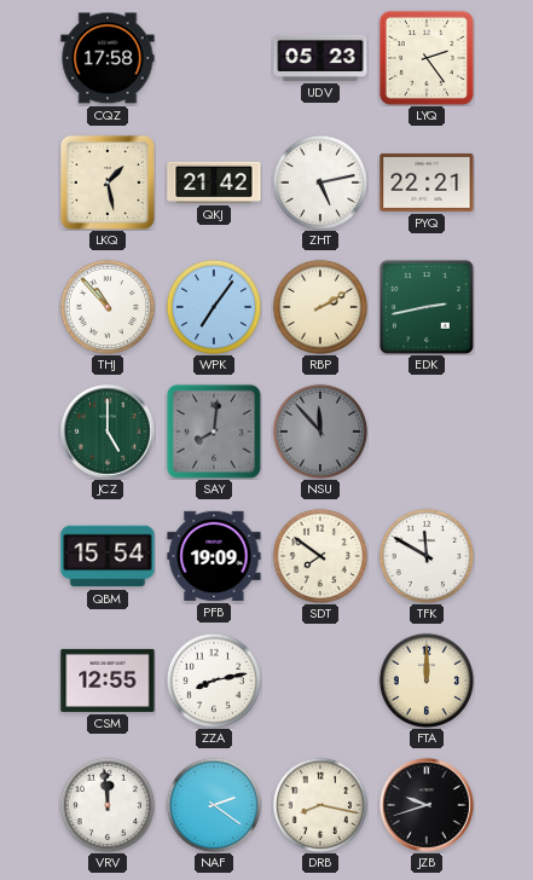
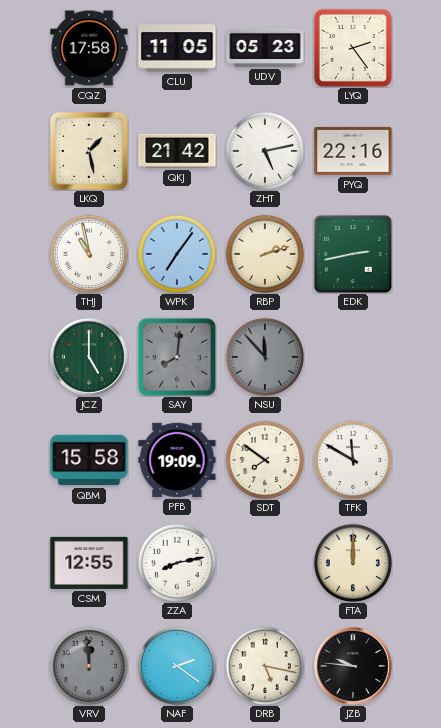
CLU: none -> 11:05 (177, 48)
PYQ: 22:21 -> 22:16 (353, 151)
THJ: 10:53 -> 10:58 (88, 253)
RBP: 2:10 -> 2:12 (264, 253)
QBM: 15:54 -> 15:58 (89, 460)
VRV dial: white -> grey (88, 665)
DRB: 8:17 -> 5:17 (264, 665)
JZB: 9:42 -> 9:46 (353, 666)
